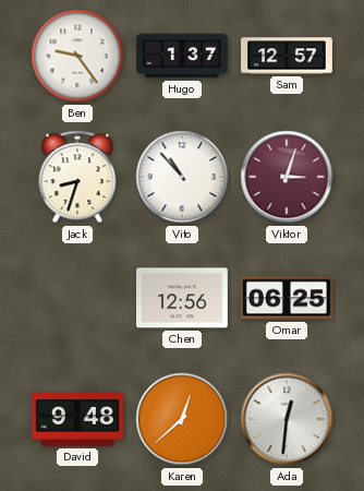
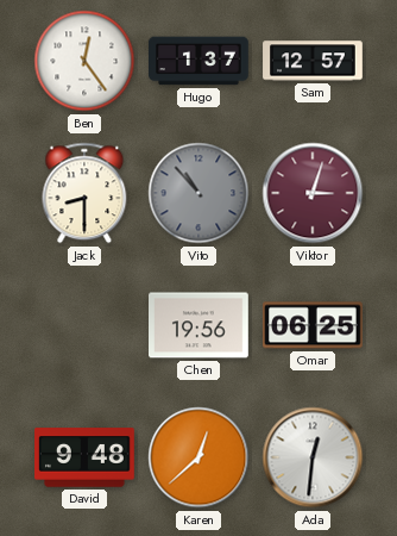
Ben: 9:24 -> 12:24 (84, 61)
Jack: 8:33 -> 8:30 (84, 193)
Vito dial: white -> grey (198, 193)
Chen: 12:56 -> 19:56 (200, 325)
